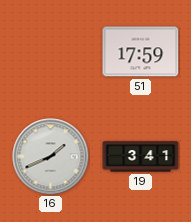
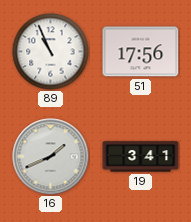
89: none -> 10:56 (51, 52)
51: 17:59 -> 17:56 (141, 52)
